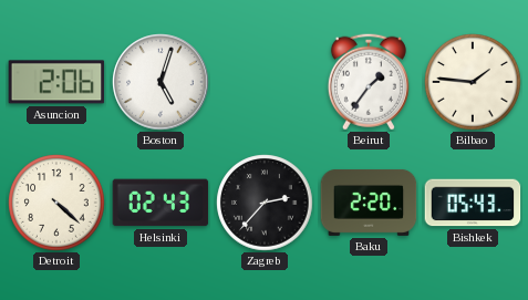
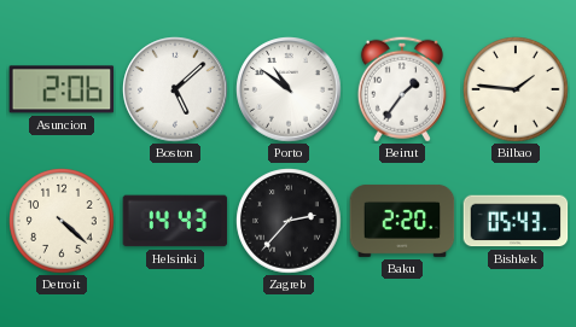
Boston: 5:03 -> 5:08 (175, 89)
Porto: none -> 10:51 (289, 89)
Helsinki: 02:43 -> 14:43 (175, 221)
